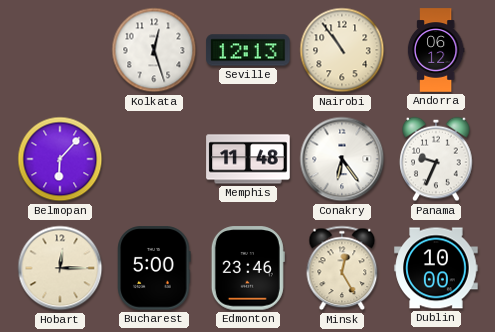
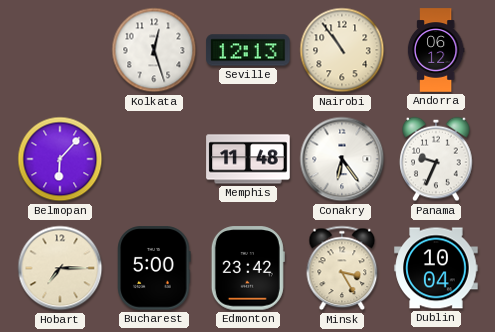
Hobart: 12:15 -> 7:15 (60, 268)
Edmonton: 23:46 -> 23:42 (248, 268)
Minsk: 12:25 -> 3:25 (342, 268)
Dublin: 10:00 -> 10:04 (436, 268)
